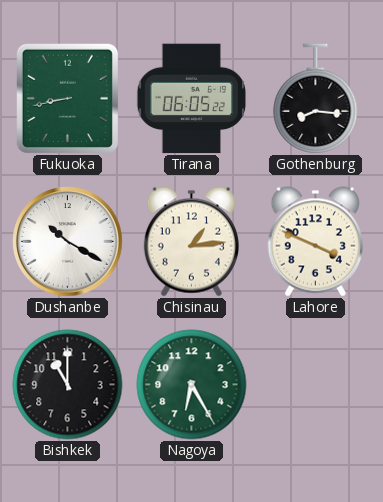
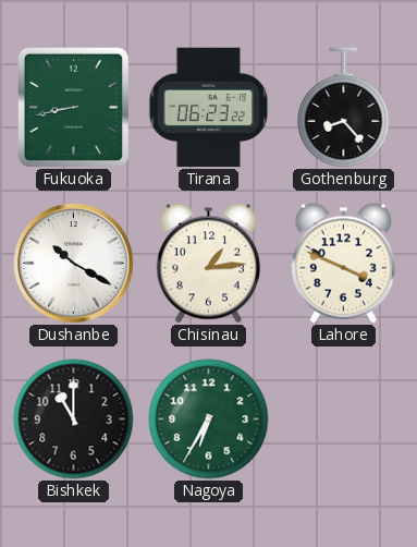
Tirana: 06:05 -> 06:23 (209, 108)
Gothenburg: 8:16 -> 8:23 (344, 108)
Nagoya: 6:25 -> 6:35 (209, 420)
